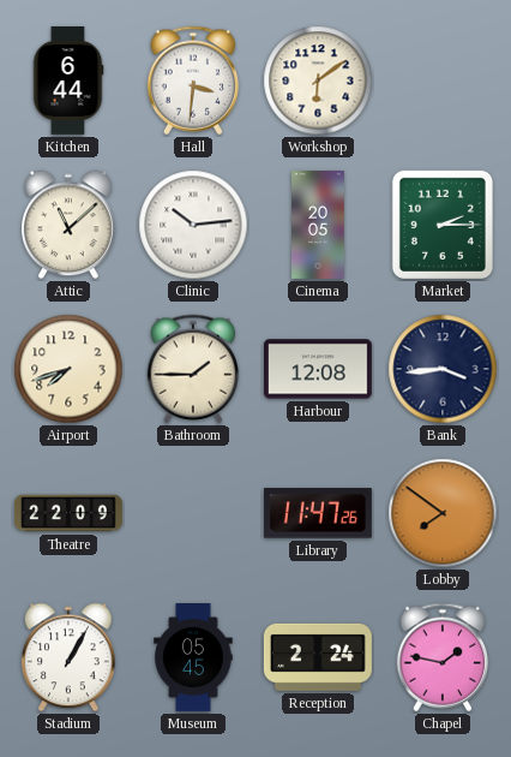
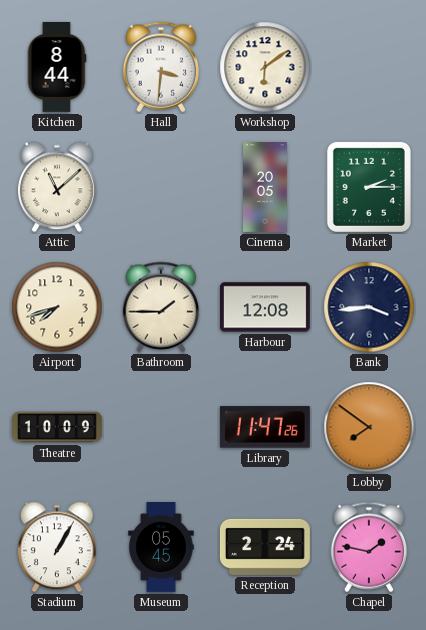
Kitchen: 6:44 -> 8:44 (57, 67)
Clinic: 10:14 -> none (193, 225)
Theatre: 22:09 -> 10:09 (57, 427)
